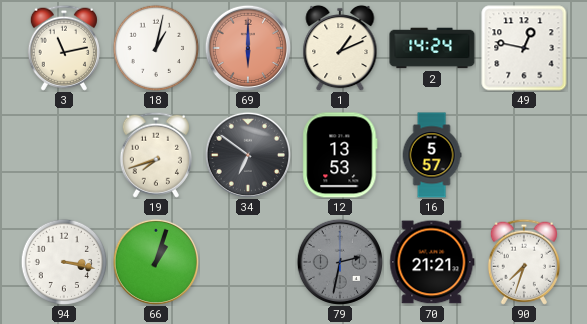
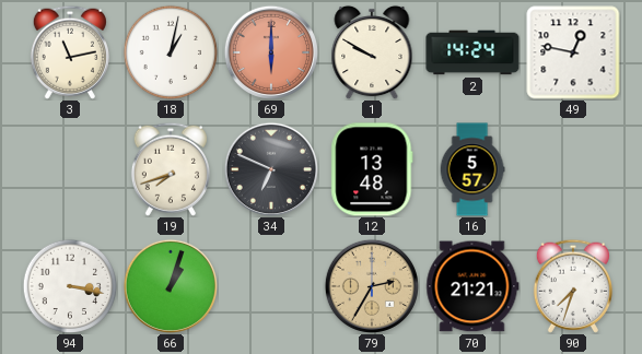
1: 1:11 -> 9:50 (372, 52)
34: 6:51 -> 6:49 (271, 169)
12: 13:53 -> 13:48 (372, 169)
79: 2:32 -> 2:35 (372, 286)
79 dial: grey -> champagne (372, 286)
